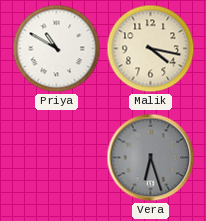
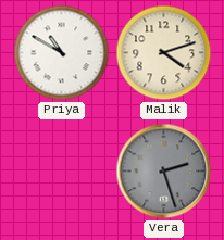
Malik: 4:17 -> 4:12 (164, 53)
Vera: 6:27 -> 2:27 (164, 172)
